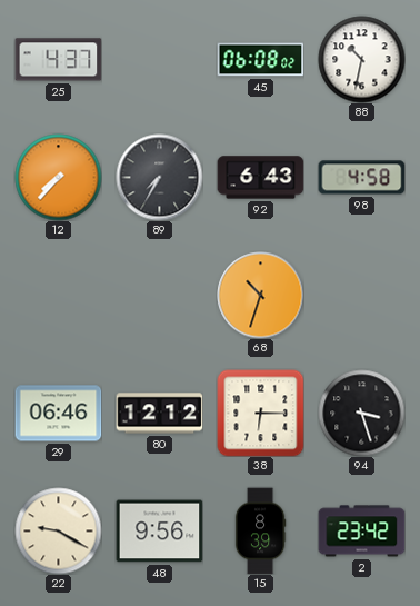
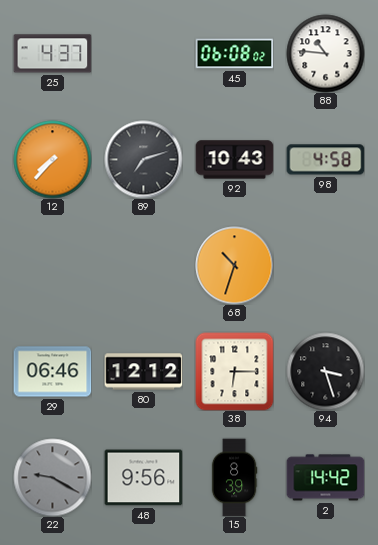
88: 10:32 -> 10:46 (325, 53)
89: 7:35 -> 7:12 (143, 159)
92: 6:43 -> 10:43 (234, 160)
22 dial: cream -> grey (52, 477)
2: 23:42 -> 14:42 (325, 478)
